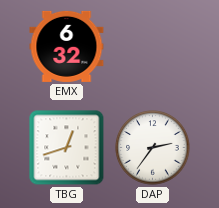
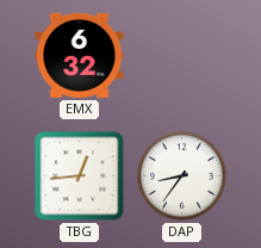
TBG: 12:42 -> 12:44 (80, 176)
DAP: 2:36 -> 8:36 (182, 176)
